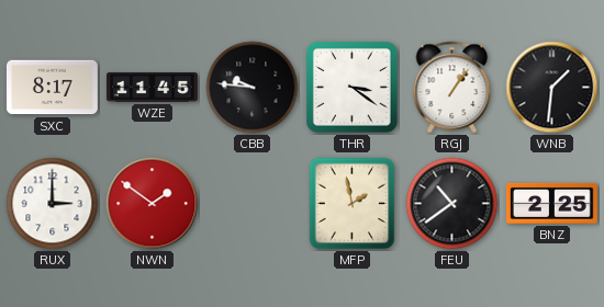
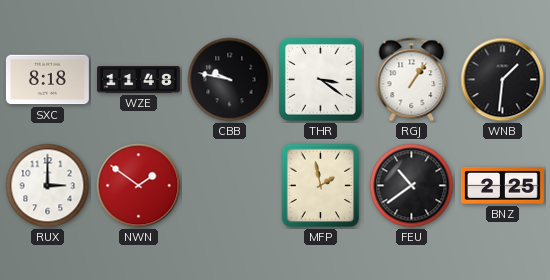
SXC: 8:17 -> 8:18 (48, 80)
WZE: 11:45 -> 11:48 (139, 80)
CBB: 9:46 -> 9:47 (230, 80)
